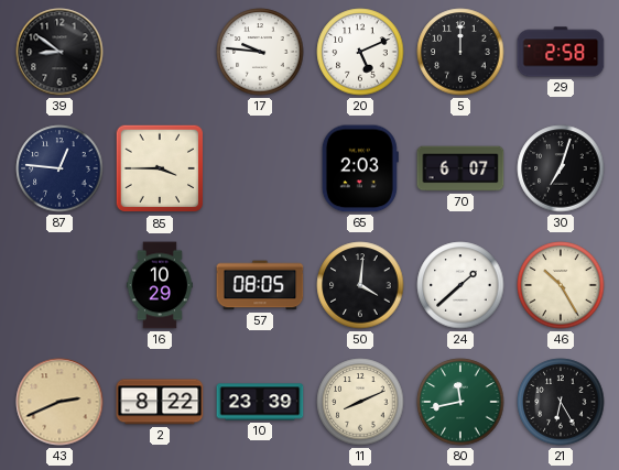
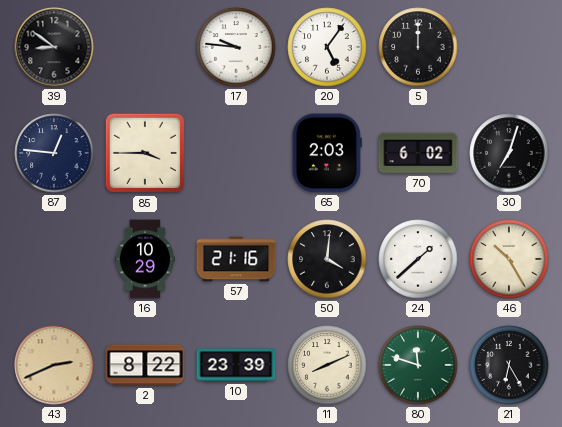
20: 5:11 -> 5:06 (327, 47)
29: 2:58 -> none (561, 52)
70: 6:07 -> 6:02 (418, 153)
57: 08:05 -> 21:16 (236, 259)
80: 11:43 -> 11:48 (418, 365)
